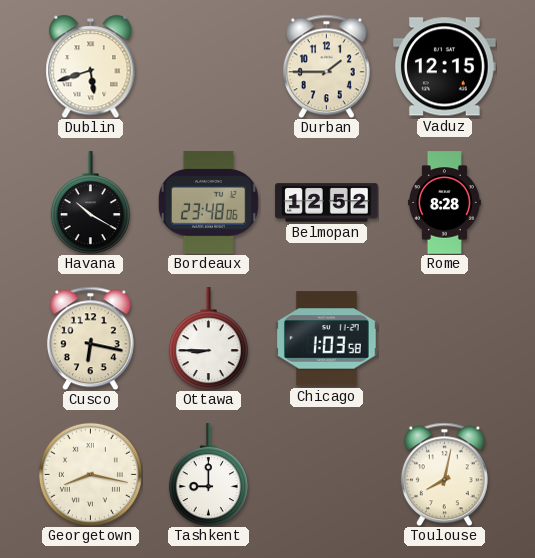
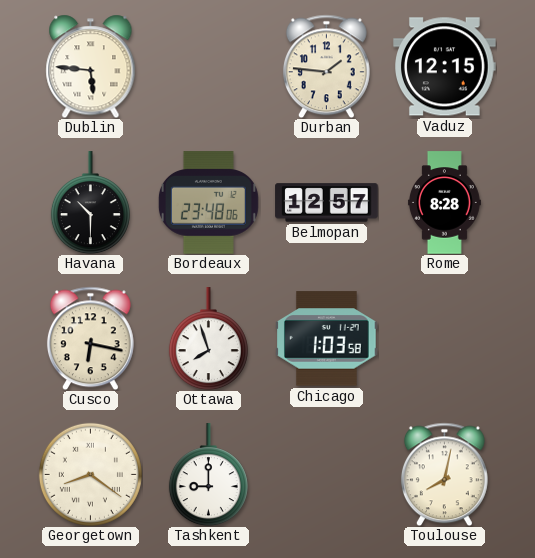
Dublin: 5:42 -> 5:46 (91, 66)
Durban: 1:45 -> 1:46 (326, 66)
Havana: 10:20 -> 10:30 (90, 203)
Belmopan: 12:52 -> 12:57 (327, 203)
Ottawa: 8:45 -> 7:57 (208, 339)
Georgetown: 8:17 -> 8:21 (90, 474)
